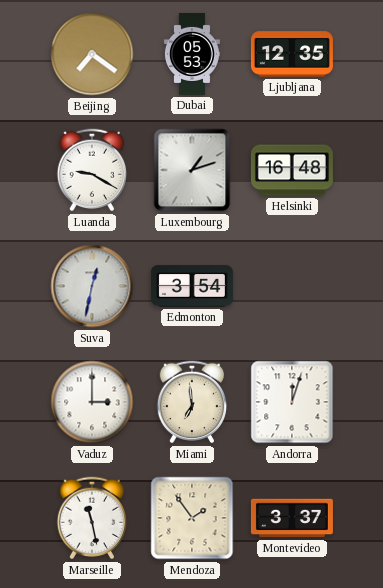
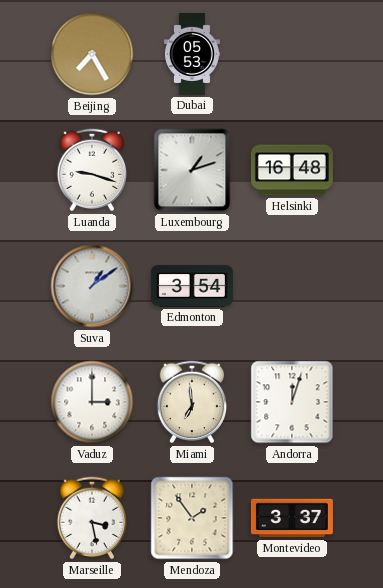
Beijing: 7:21 -> 7:25 (92, 54)
Ljubljana: 12:35 -> none (292, 54)
Luanda: 9:20 -> 9:18 (92, 170)
Suva: 12:32 -> 1:09 (92, 286)
Marseille: 11:28 -> 3:28 (92, 518)
